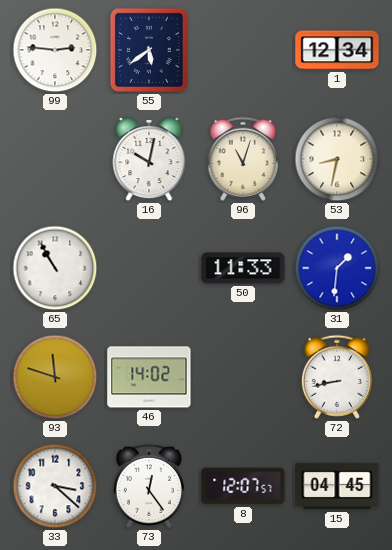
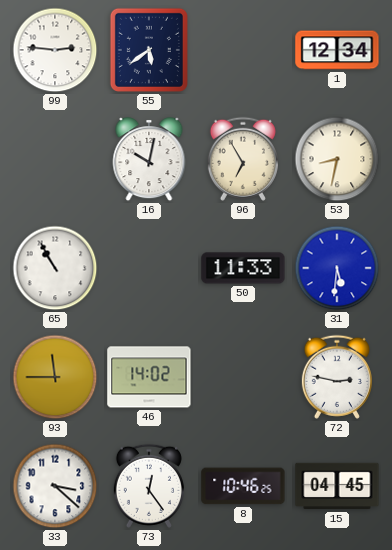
96: 11:03 -> 6:55 (243, 159)
31: 1:31 -> 5:31 (337, 268)
93: 11:48 -> 11:45 (55, 377)
72: 8:43 -> 2:47 (337, 377)
8: 12:07 -> 10:46 (243, 486)
